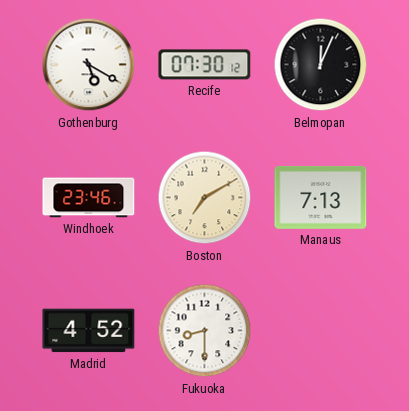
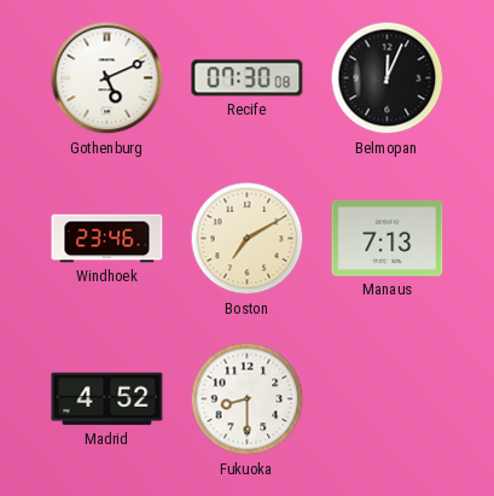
Gothenburg: 5:20 -> 5:11 (107, 78)
Recife: 07:30:12 -> 07:30:08 (248, 78)
